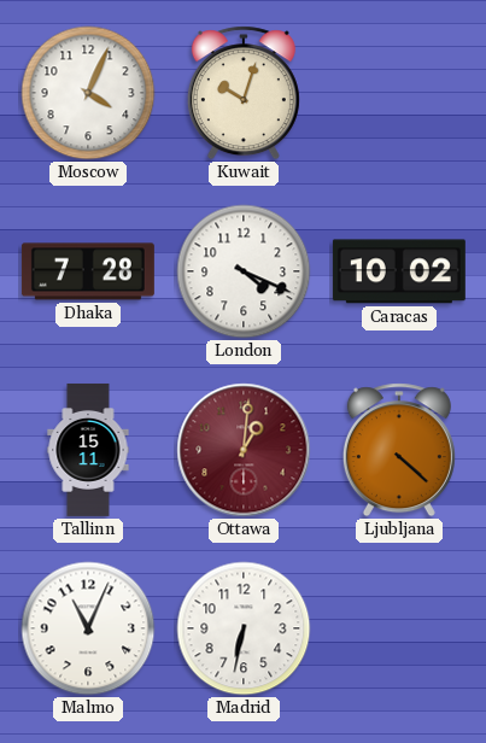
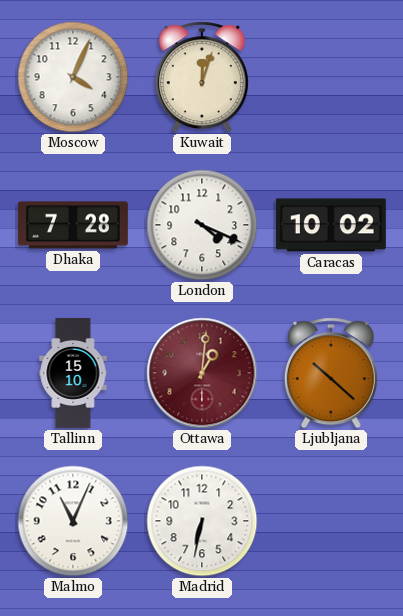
Kuwait: 10:03 -> 12:03 (202, 77)
Tallinn: 15:11 -> 15:10 (73, 373)
Ljubljana: 4:22 -> 10:22 (331, 373)
